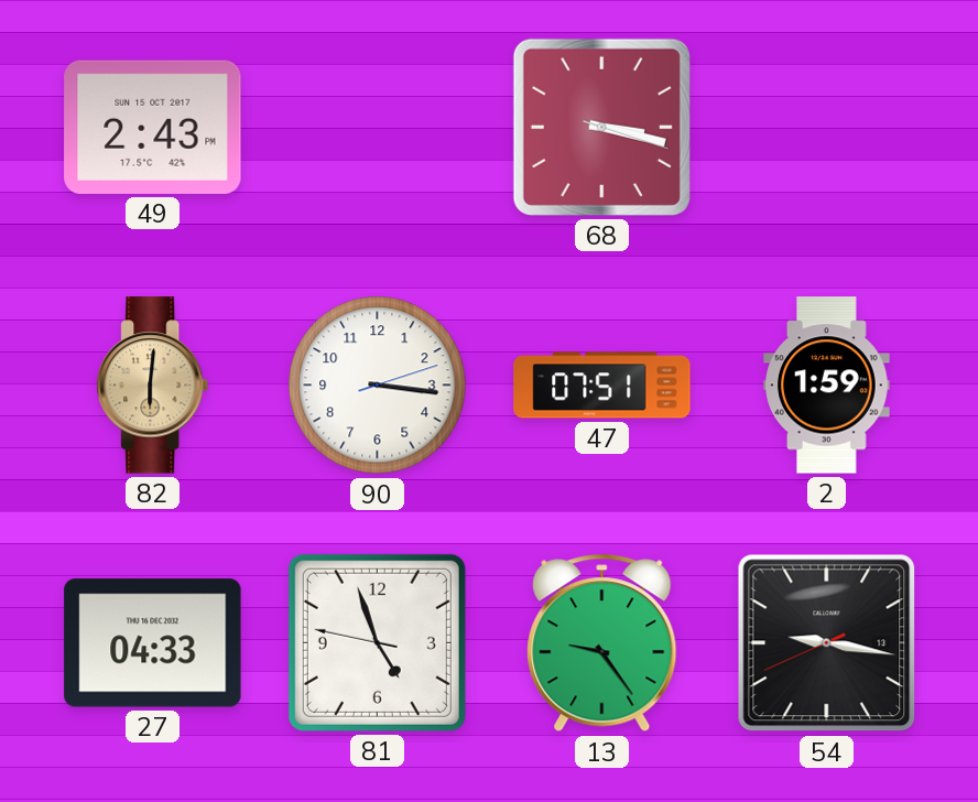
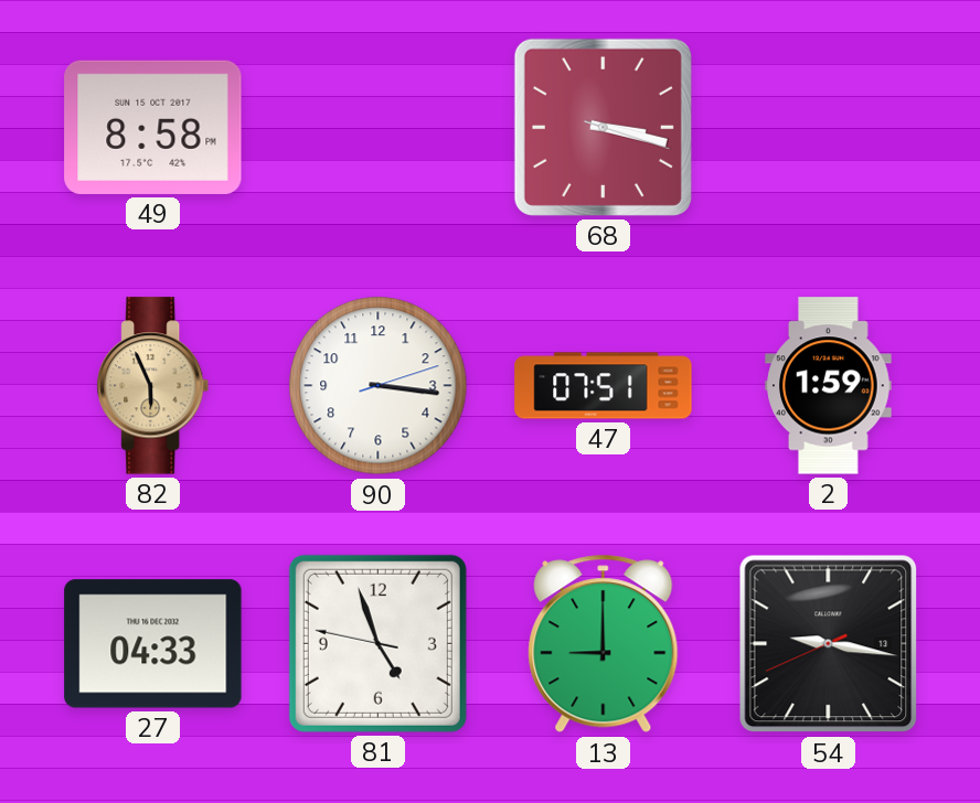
49: 2:43 -> 8:58 (153, 127)
82: 6:01 -> 5:56 (153, 386)
13: 9:24 -> 9:00 (604, 644)
